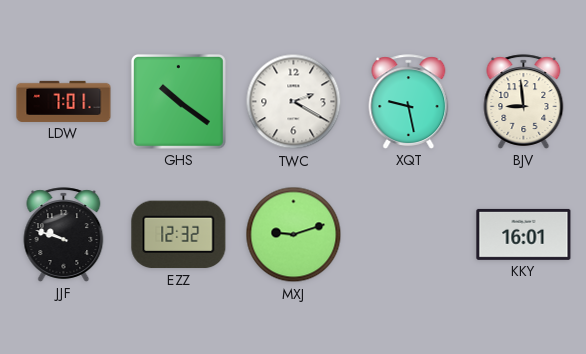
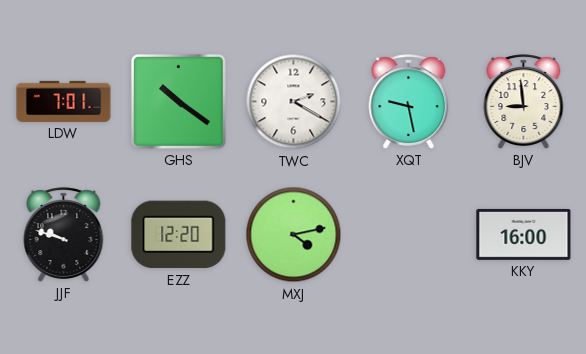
EZZ: 12:32 -> 12:20 (179, 235)
MXJ: 9:12 -> 4:13 (294, 235)
KKY: 16:01 -> 16:00 (524, 234)
